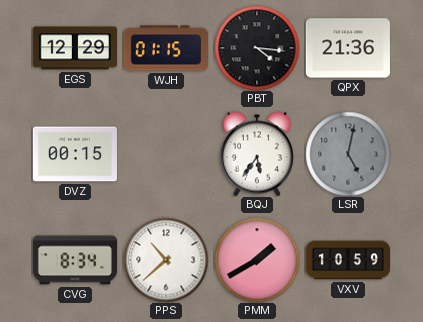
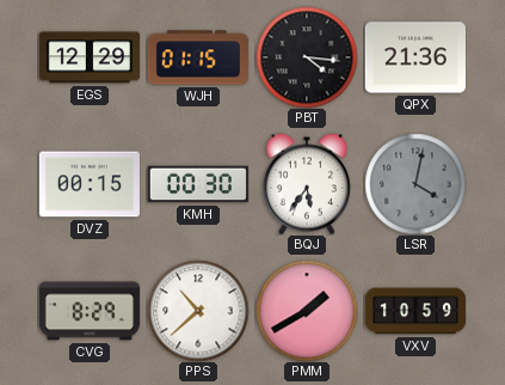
KMH: none -> 00:30 (198, 184)
LSR: 5:02 -> 4:02 (415, 184)
CVG: 8:34 -> 8:29 (88, 311)
